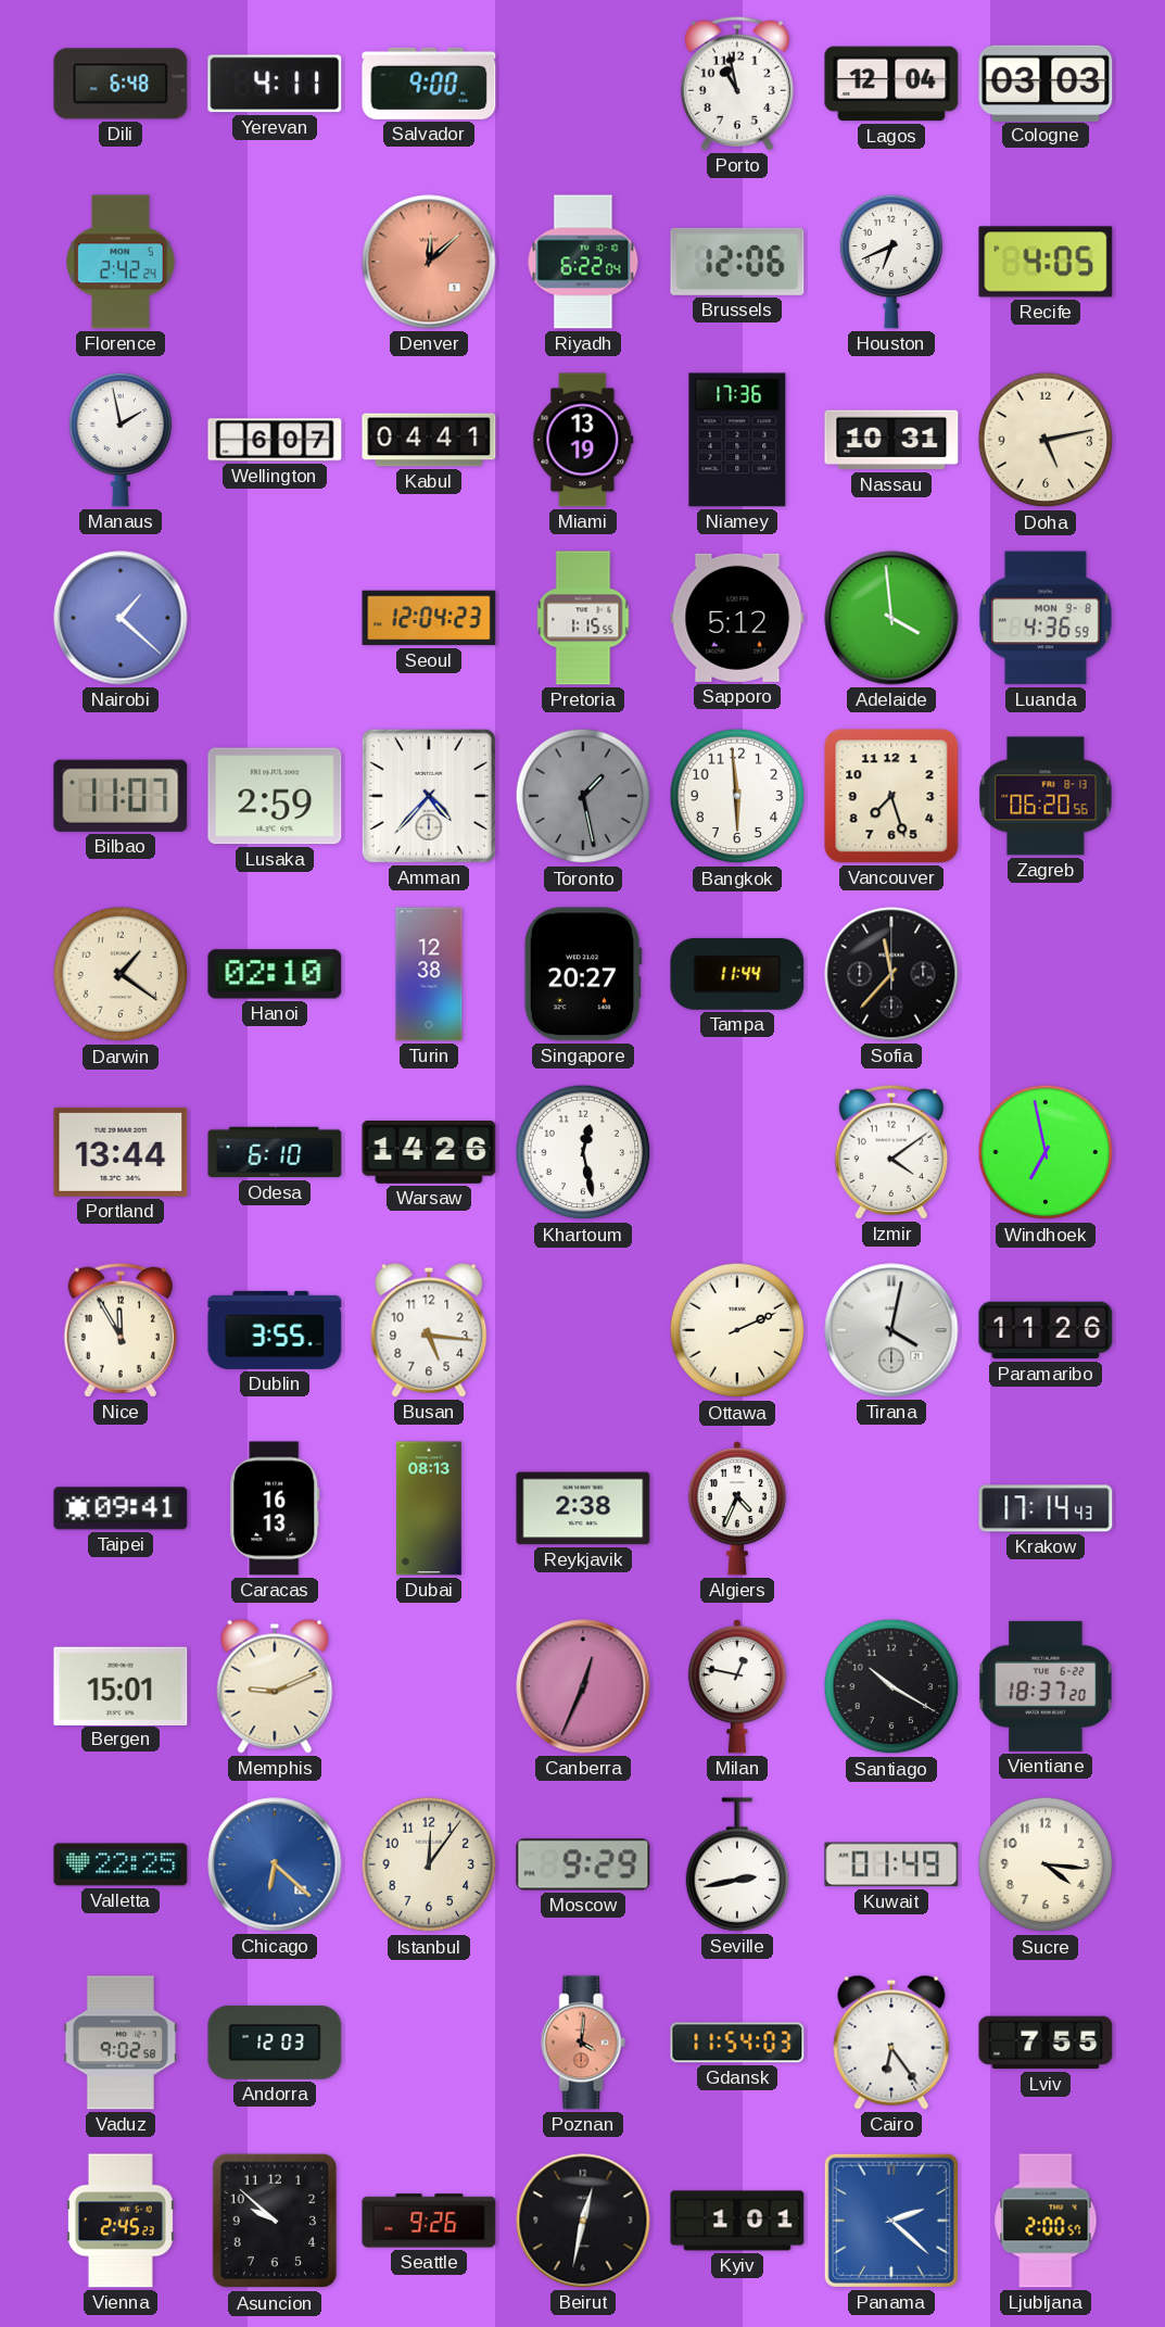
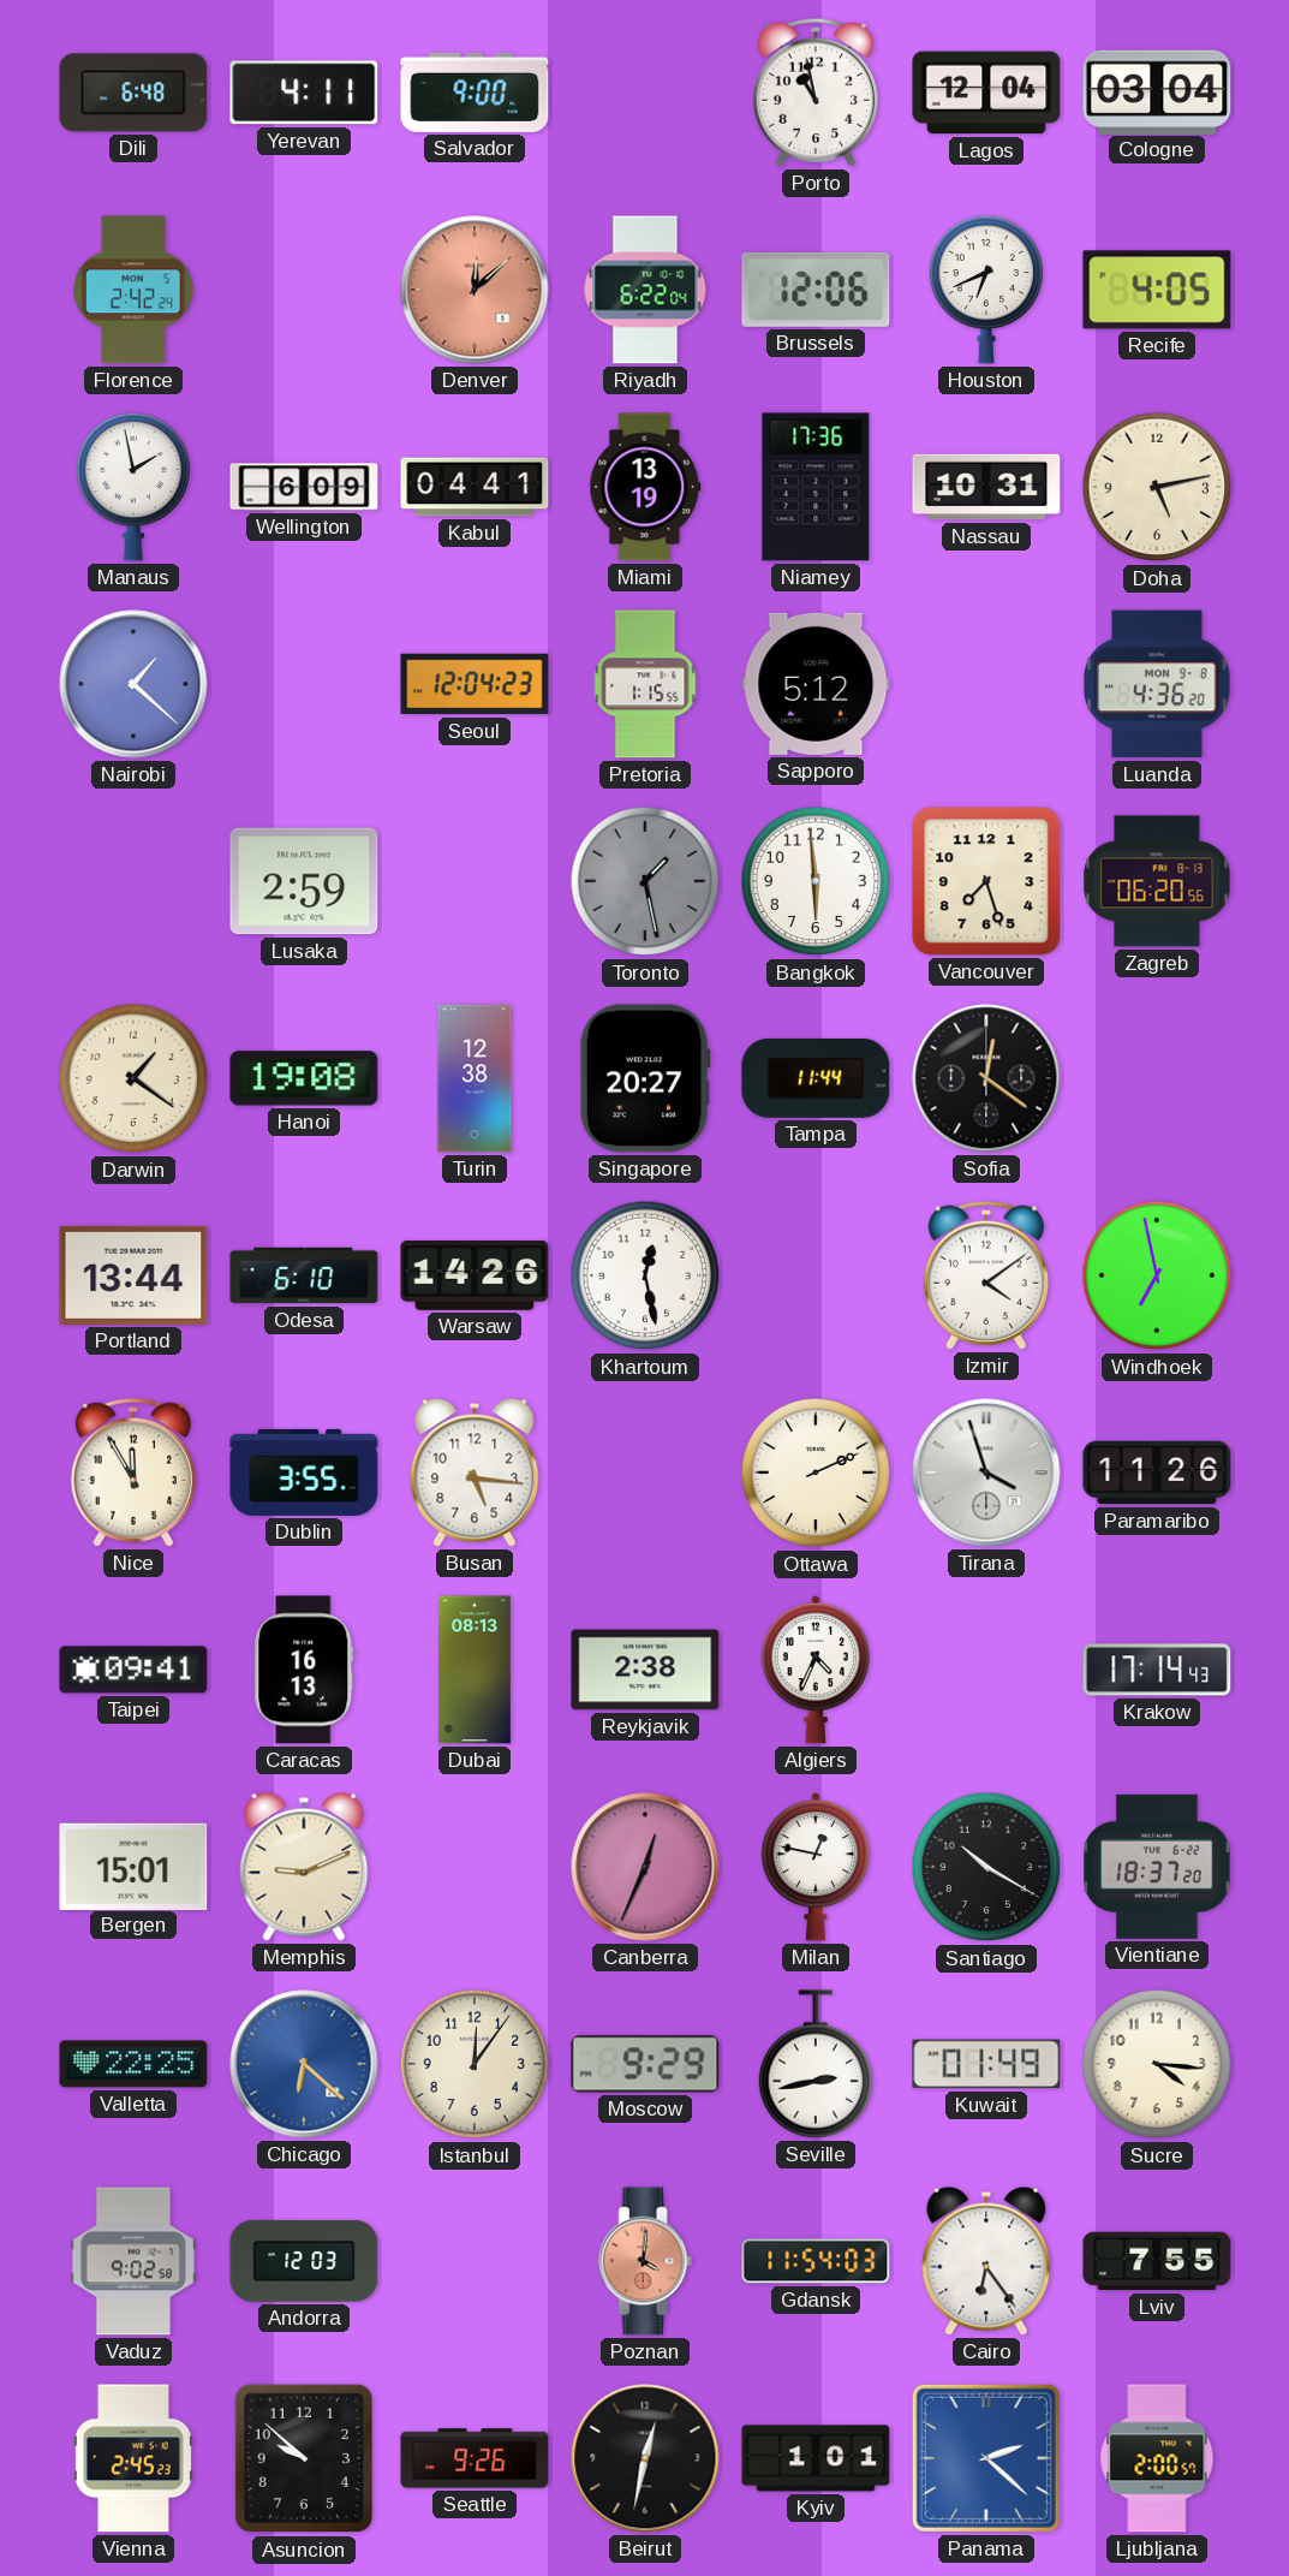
Cologne: 03:03 -> 03:04 (1157, 91)
Wellington: 6:07 -> 6:09 (304, 487)
Adelaide: 3:59 -> none (891, 618)
Luanda: 4:36:59 -> 4:36:20 (1157, 684)
Bilbao: 11:07 -> none (121, 796)
Amman: 4:37 -> none (429, 796)
Hanoi: 02:10 -> 19:08 (304, 1078)
Sofia: 11:37 -> 12:21 (986, 1078)
Tirana: 4:02 -> 3:57 (986, 1473)
